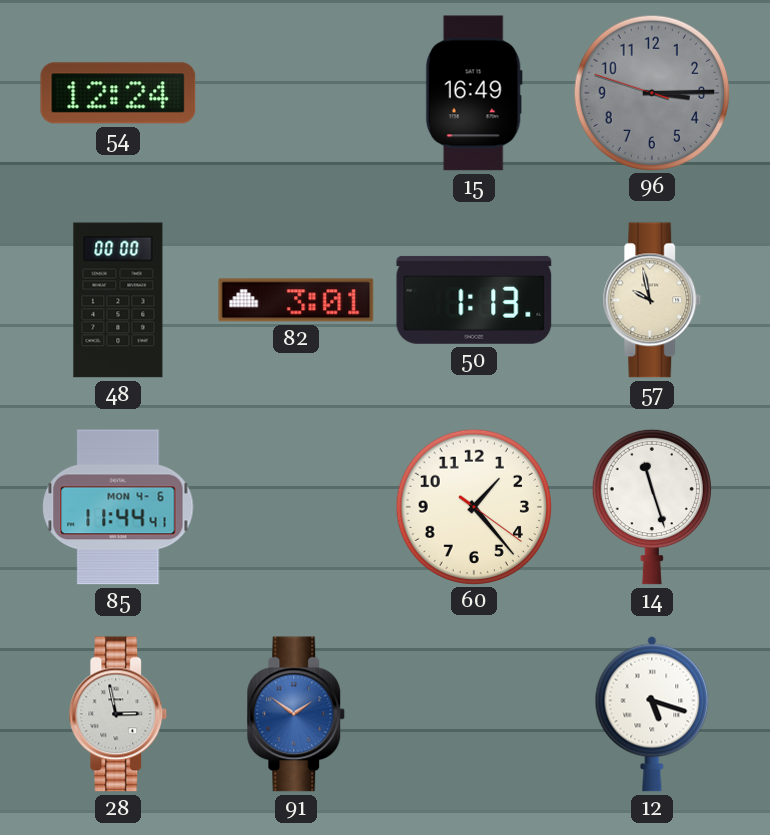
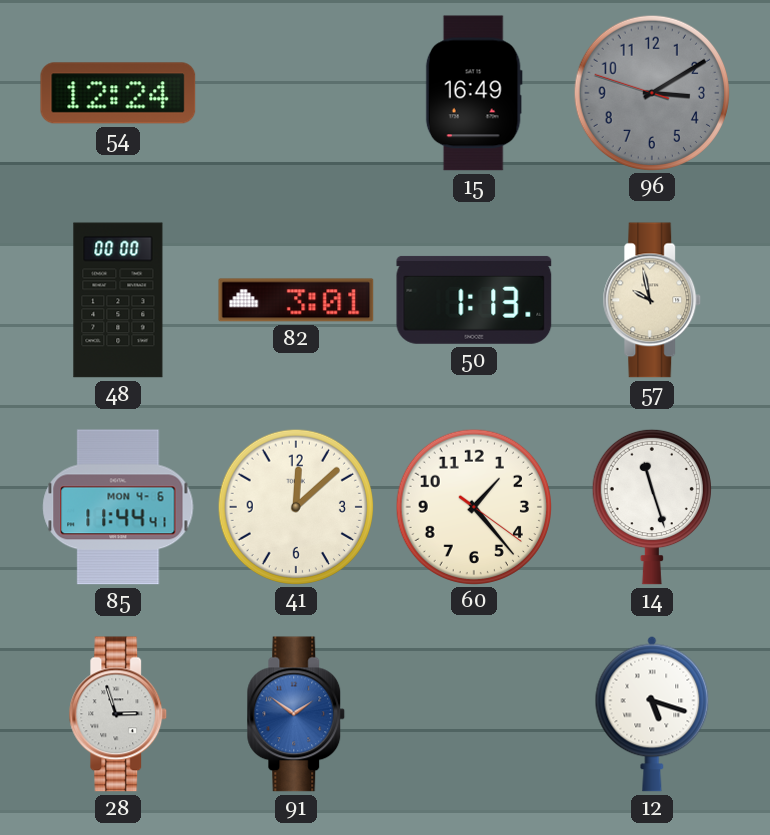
96: 3:14 -> 3:09 (651, 92)
41: none -> 12:08 (295, 506)
28: 2:58 -> 2:57 (118, 714)
